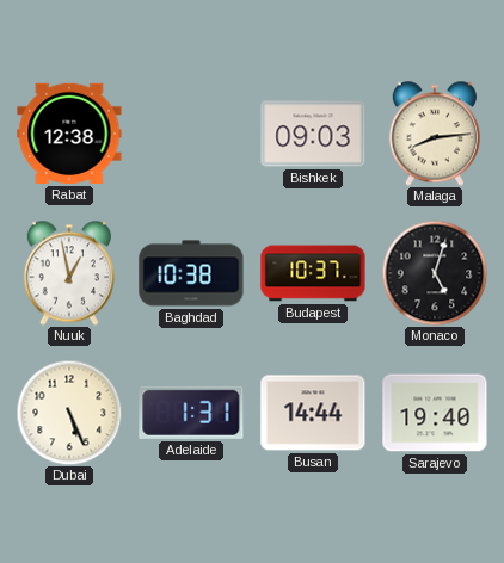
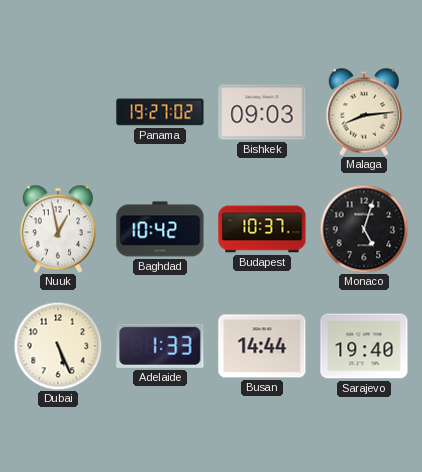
Rabat: 12:38 -> none (69, 134)
Panama: none -> 19:27 (160, 112)
Baghdad: 10:38 -> 10:42 (160, 229)
Adelaide: 1:31 -> 1:33 (160, 346)
